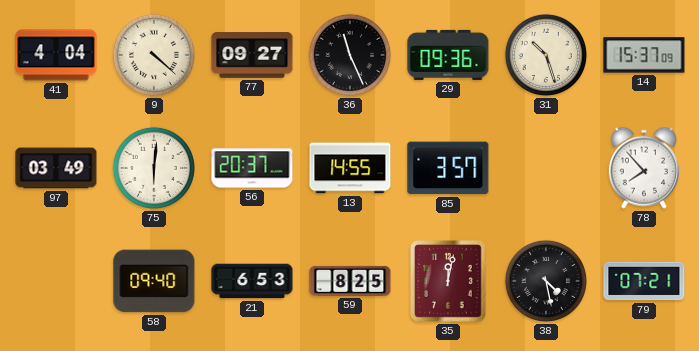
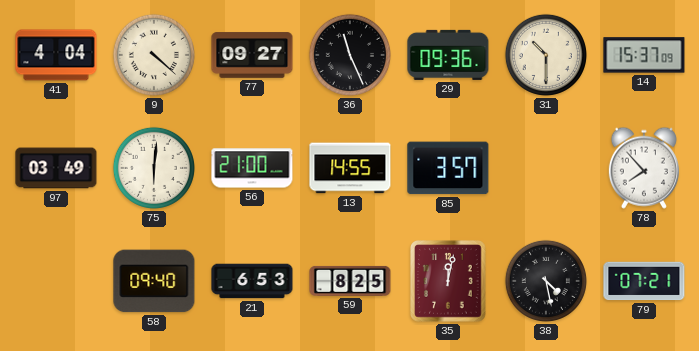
31: 10:27 -> 10:30 (546, 55)
56: 20:37 -> 21:00 (252, 168)
